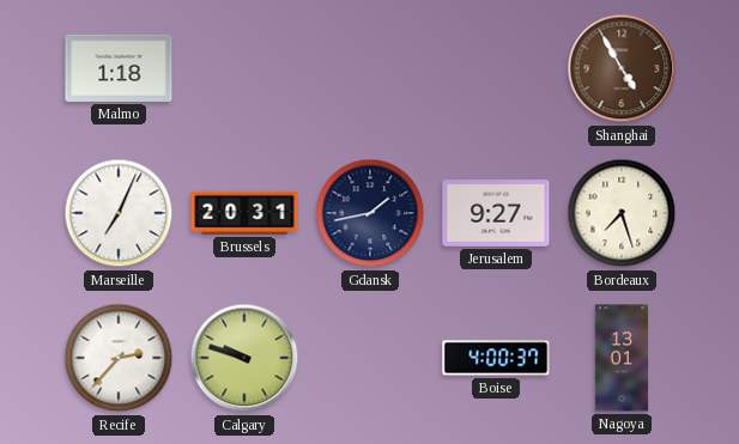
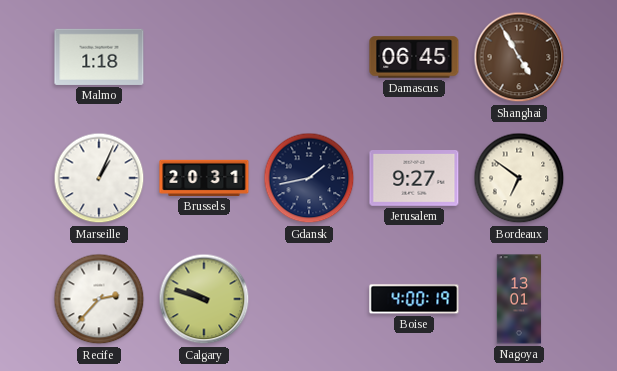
Damascus: none -> 06:45 (414, 57)
Marseille: 7:04 -> 1:04 (99, 178)
Bordeaux: 7:27 -> 6:51 (519, 178)
Boise: 4:00:37 -> 4:00:19 (414, 299)
